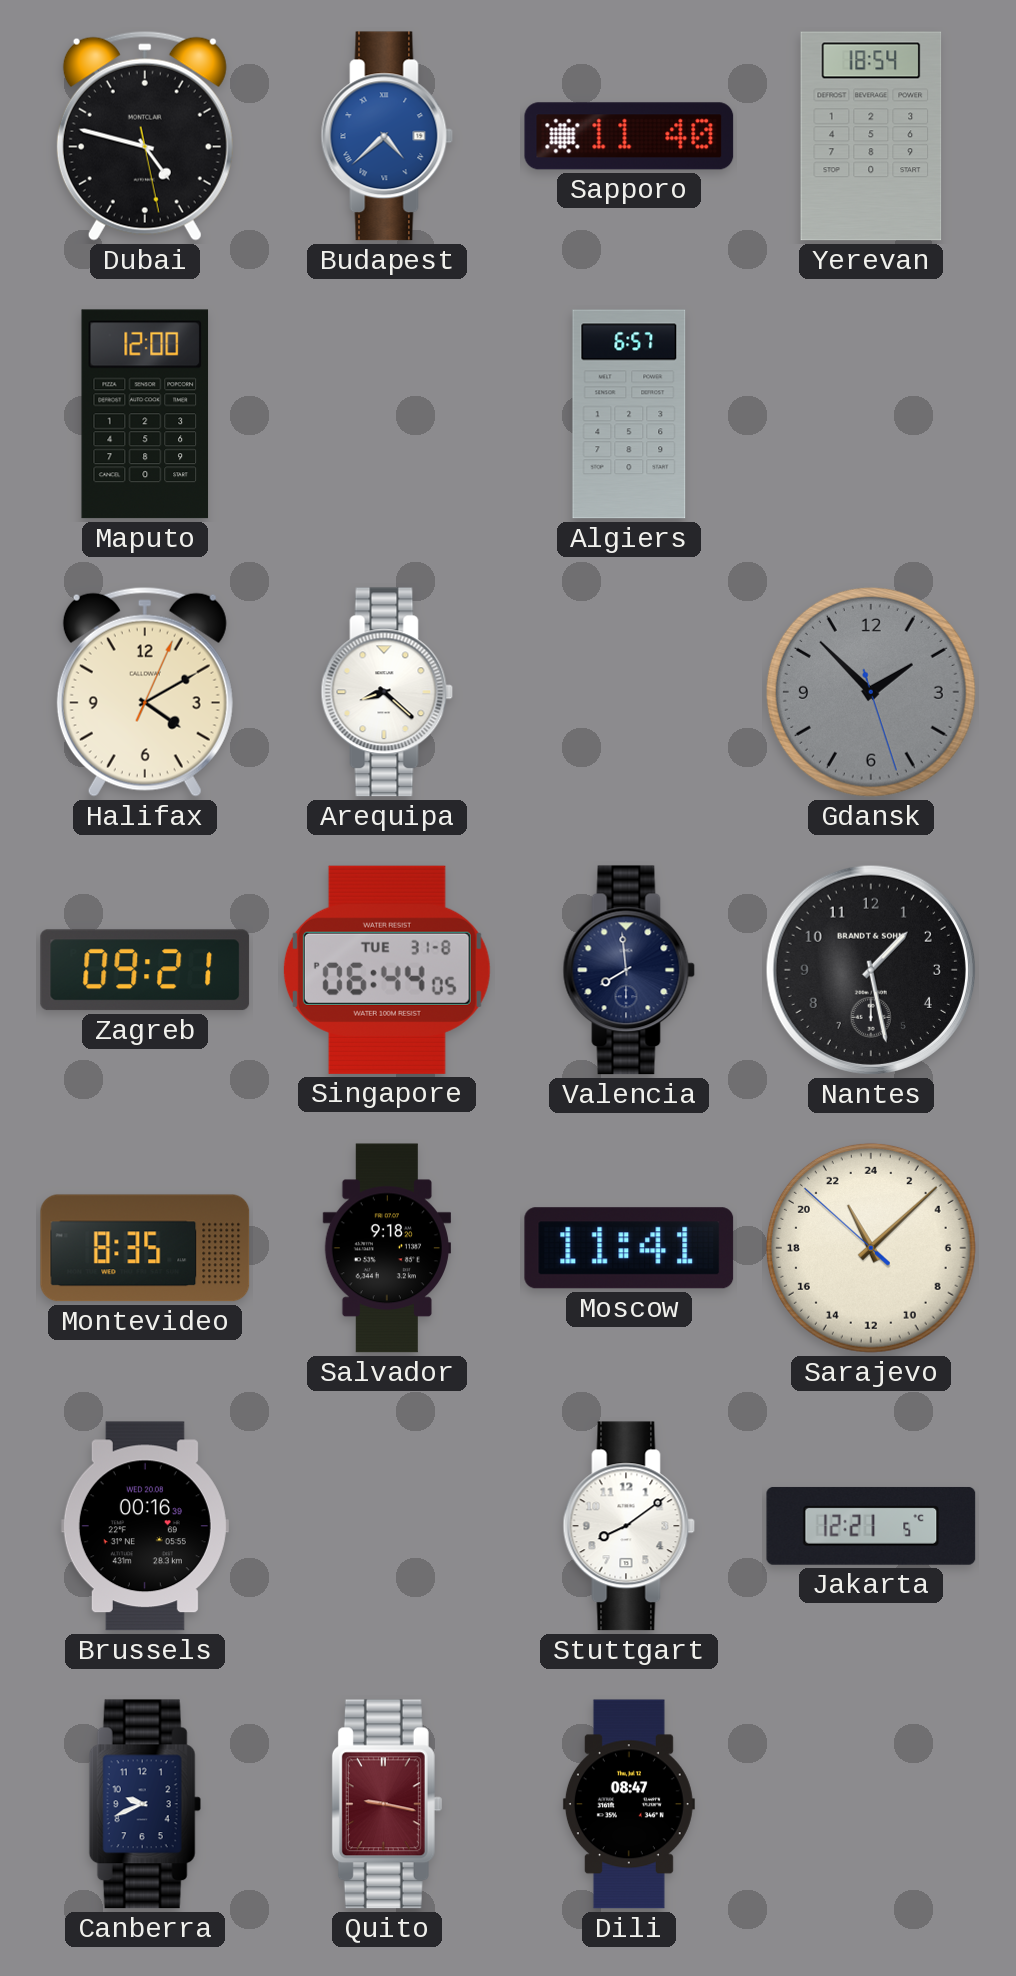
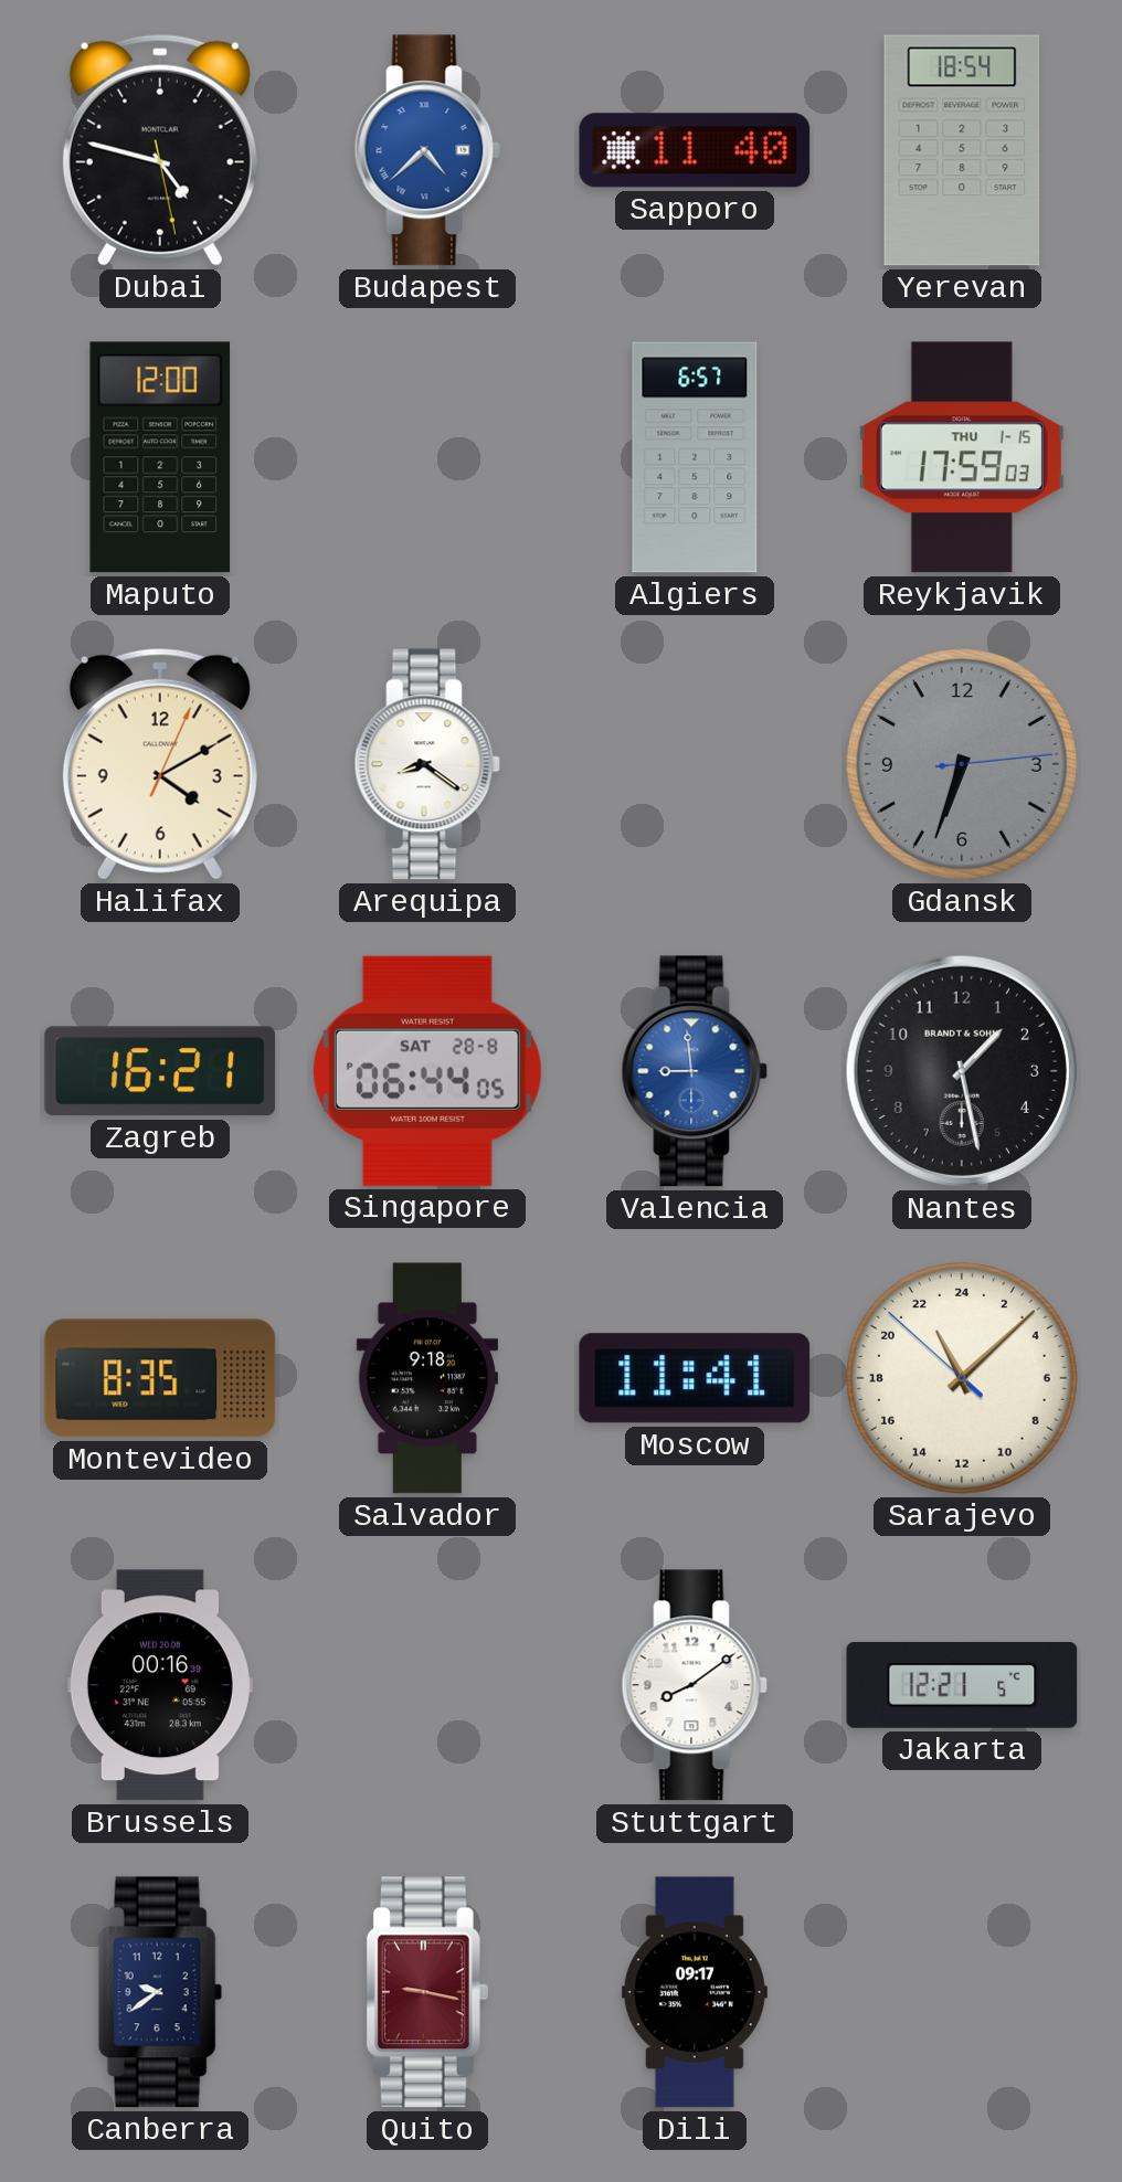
Reykjavik: none -> 17:59 (962, 457)
Arequipa: 8:22 -> 8:21 (427, 764)
Gdansk: 1:52 -> 6:33 (962, 764)
Zagreb: 09:21 -> 16:21 (160, 1071)
Singapore date: TUE 31-8 -> SAT 28-8 (427, 1071)
Valencia: 7:59 -> 8:59 (695, 1071)
Valencia dial: navy -> blue (695, 1071)
Canberra: 9:41 -> 9:39 (160, 1992)
Dili: 08:47 -> 09:17 (695, 1992)
